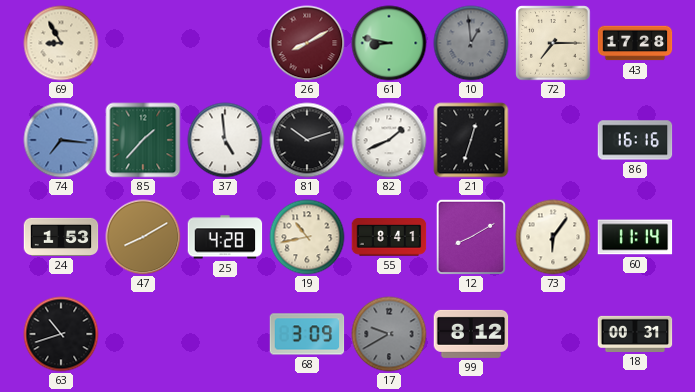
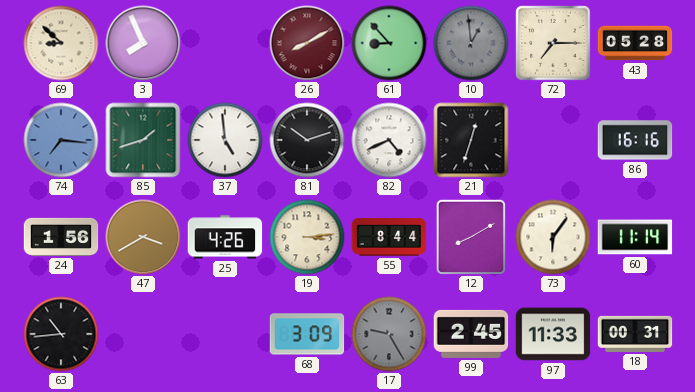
69: 8:55 -> 8:52 (61, 43)
3: none -> 7:56 (143, 43)
61: 8:47 -> 8:53 (389, 43)
43: 17:28 -> 05:28 (635, 43)
85: 1:37 -> 1:42 (143, 140)
82: 1:41 -> 4:41 (389, 140)
24: 1:53 -> 1:56 (61, 237)
47: 8:10 -> 3:40 (143, 237)
25: 4:28 -> 4:26 (225, 237)
19: 10:43 -> 3:14 (307, 237)
55: 8:41 -> 8:44 (389, 237)
63: 10:42 -> 10:44 (61, 334)
17: 9:40 -> 9:25 (389, 334)
99: 8:12 -> 2:45 (471, 334)
97: none -> 11:33 (553, 334)
